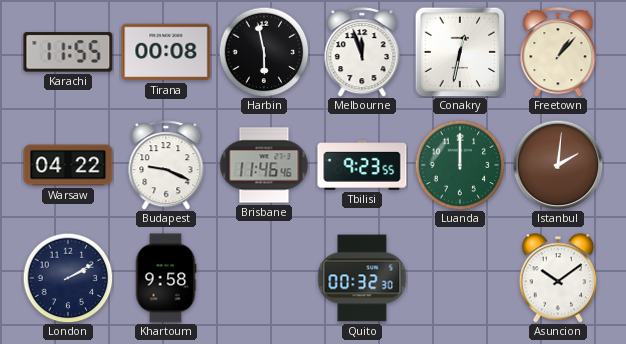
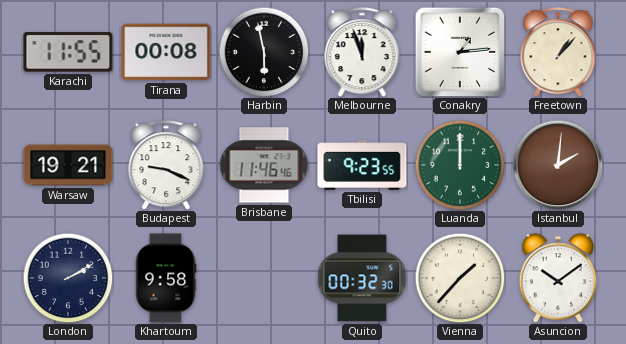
Conakry: 12:32 -> 1:14 (460, 52)
Warsaw: 04:22 -> 19:21 (68, 165)
Vienna: none -> 1:37 (460, 278)
